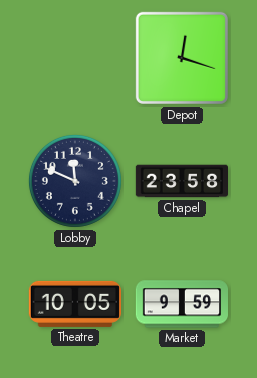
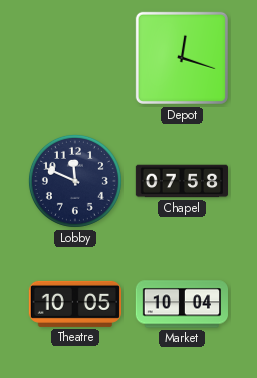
Chapel: 23:58 -> 07:58 (181, 181)
Market: 9:59 -> 10:04 (181, 304)
